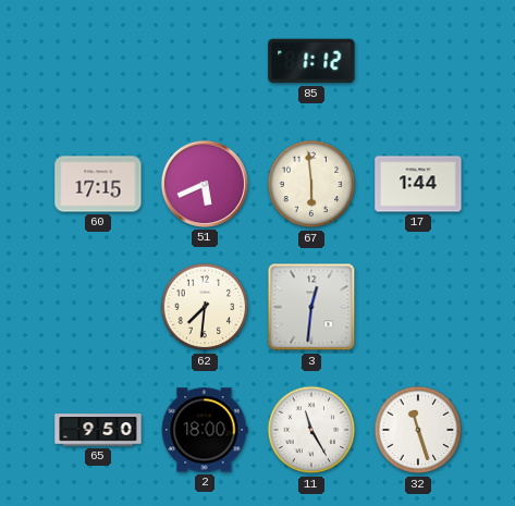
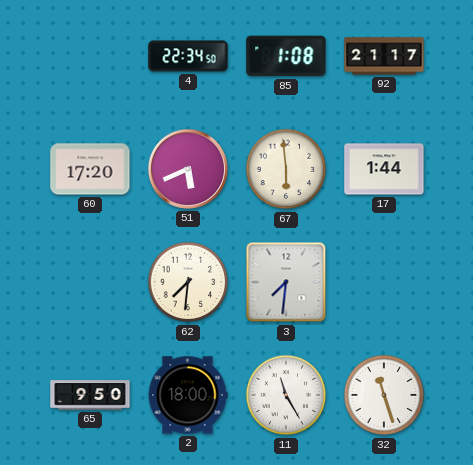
4: none -> 22:34 (188, 56)
85: 1:12 -> 1:08 (286, 56)
92: none -> 21:17 (384, 56)
60: 17:15 -> 17:20 (90, 169)
3: 12:31 -> 7:31 (286, 282)
